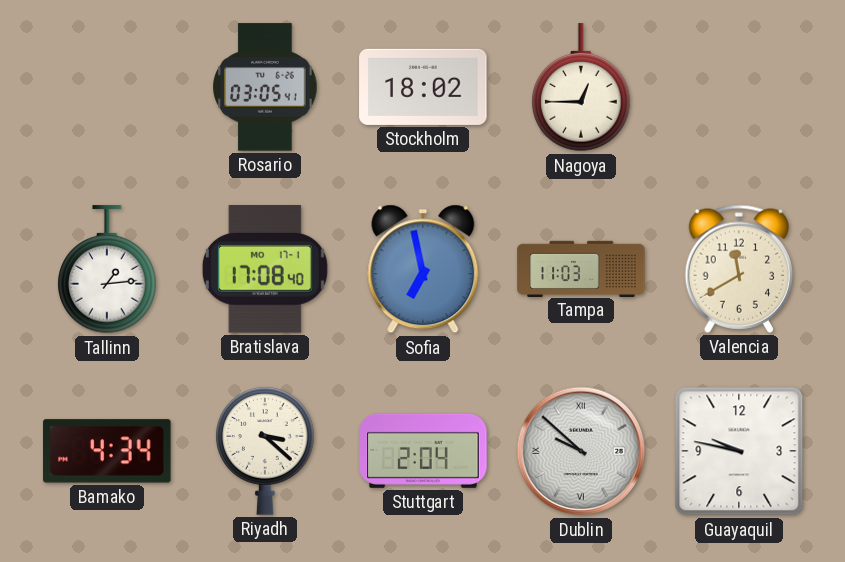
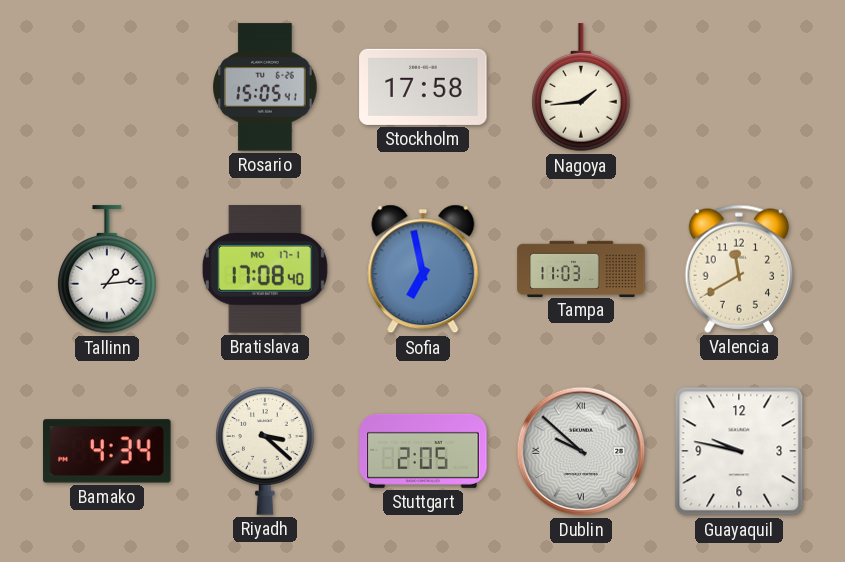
Rosario: 03:05 -> 15:05 (265, 87)
Stockholm: 18:02 -> 17:58 (423, 87)
Nagoya: 12:45 -> 1:44 (581, 88)
Stuttgart: 2:04 -> 2:05 (423, 451)
